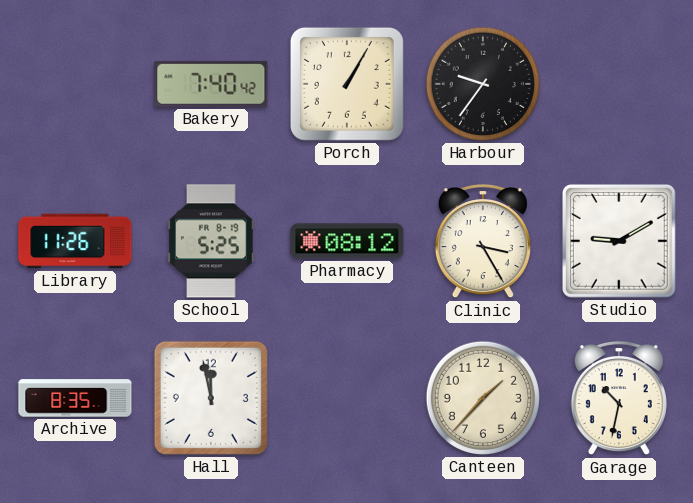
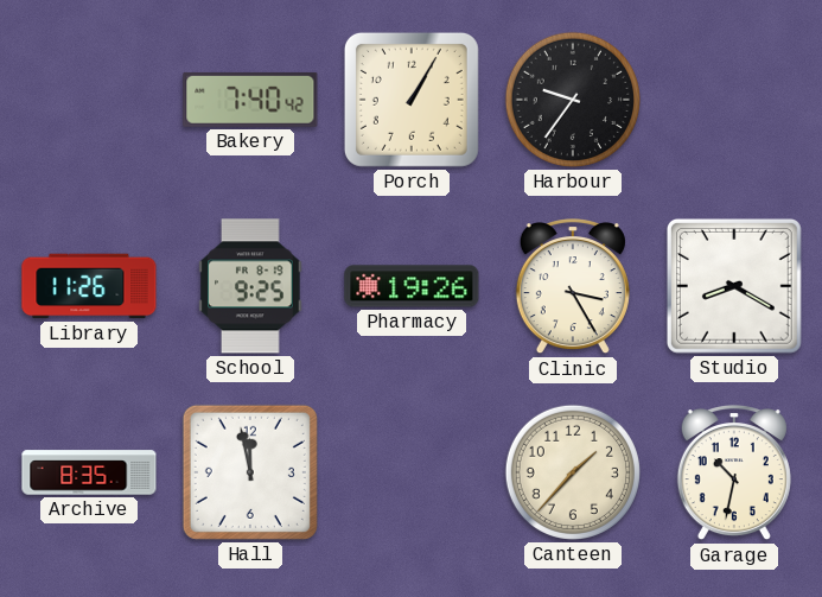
School: 5:25 -> 9:25 (250, 286)
Pharmacy: 08:12 -> 19:26 (412, 286)
Studio: 9:10 -> 8:20 (734, 286)
